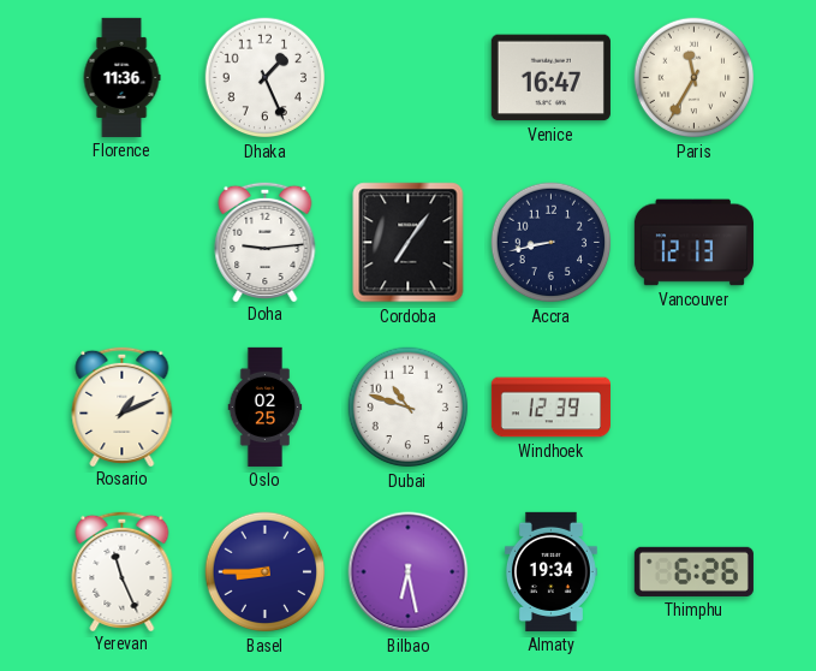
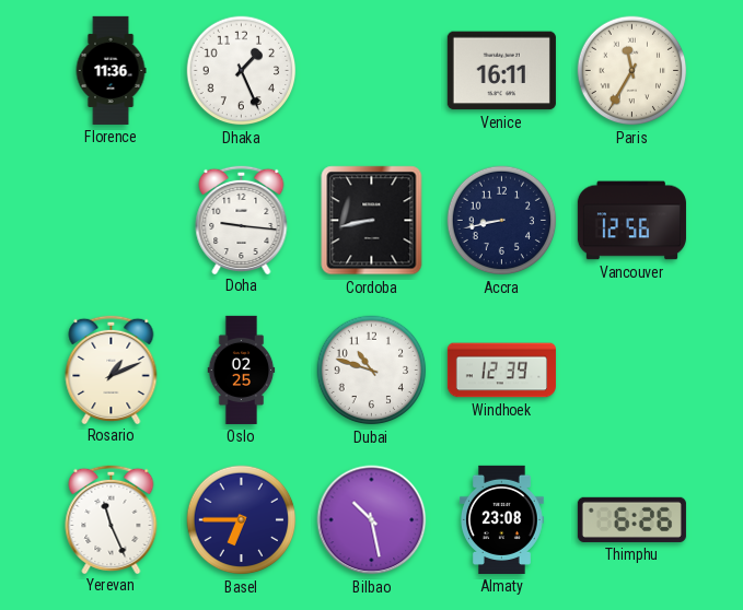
Venice: 16:47 -> 16:11 (501, 71)
Doha: 9:14 -> 9:16 (242, 219)
Cordoba: 7:06 -> 8:43 (372, 221)
Vancouver: 12:13 -> 12:56 (631, 221)
Basel: 8:45 -> 6:45 (242, 520)
Bilbao: 6:28 -> 10:28 (372, 520)
Almaty: 19:34 -> 23:08 (502, 519)
